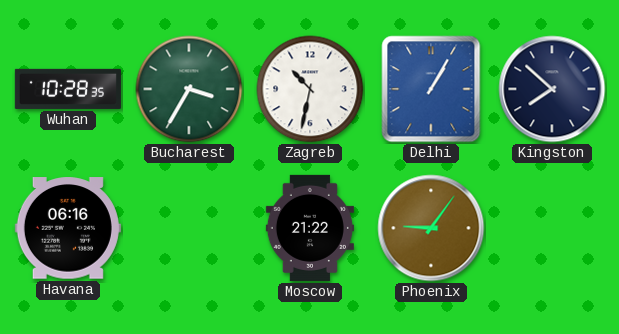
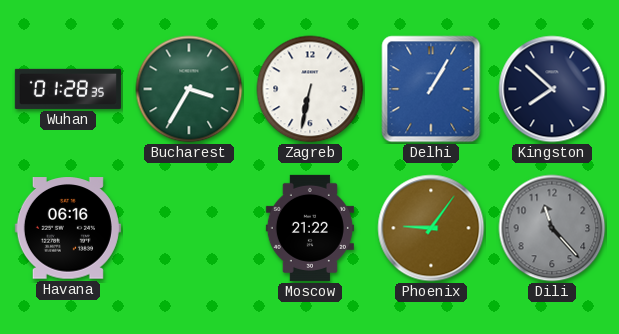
Wuhan: 10:28 -> 01:28 (68, 89)
Zagreb: 10:32 -> 6:32 (310, 89)
Dili: none -> 11:23 (552, 228)
